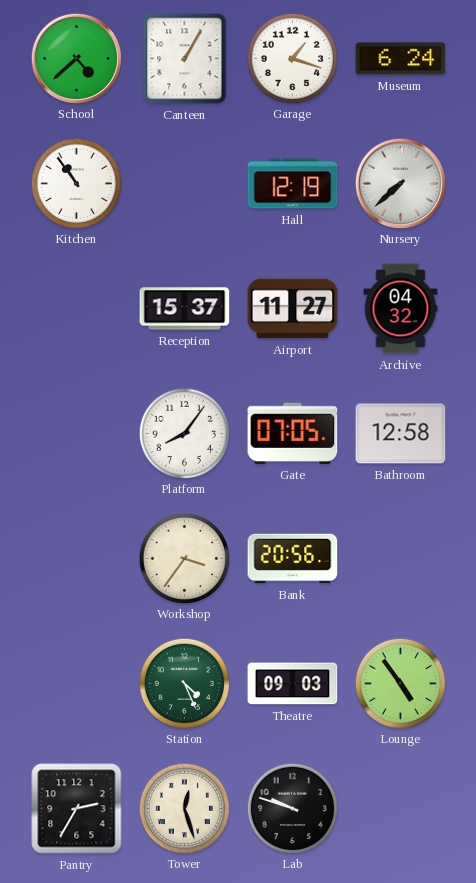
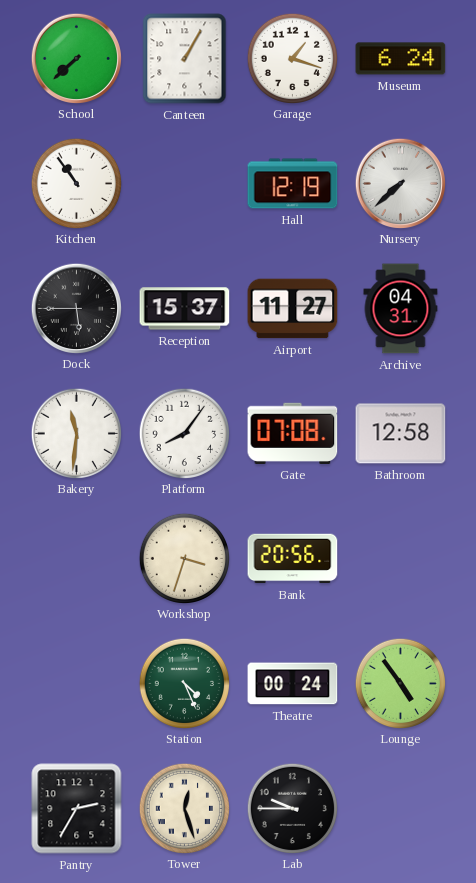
School: 4:38 -> 7:38 (76, 58)
Dock: none -> 5:45 (76, 308)
Archive: 04:32 -> 04:31 (401, 309)
Bakery: none -> 11:31 (76, 433)
Gate: 07:05 -> 07:08 (293, 433)
Workshop: 3:36 -> 3:33 (184, 558)
Theatre: 09:03 -> 00:24 (293, 684)
Lab: 9:48 -> 9:45 (292, 808)
